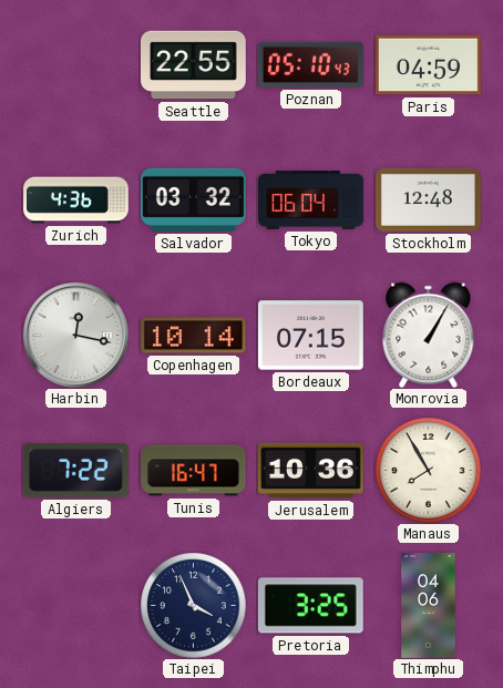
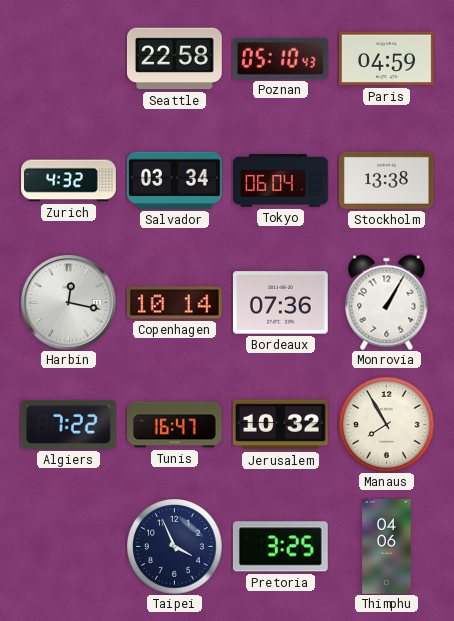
Seattle: 22:55 -> 22:58 (174, 59)
Zurich: 4:36 -> 4:32 (69, 181)
Salvador: 03:32 -> 03:34 (174, 180)
Stockholm: 12:48 -> 13:38 (387, 180)
Bordeaux: 07:15 -> 07:36 (280, 303)
Jerusalem: 10:36 -> 10:32 (280, 425)
